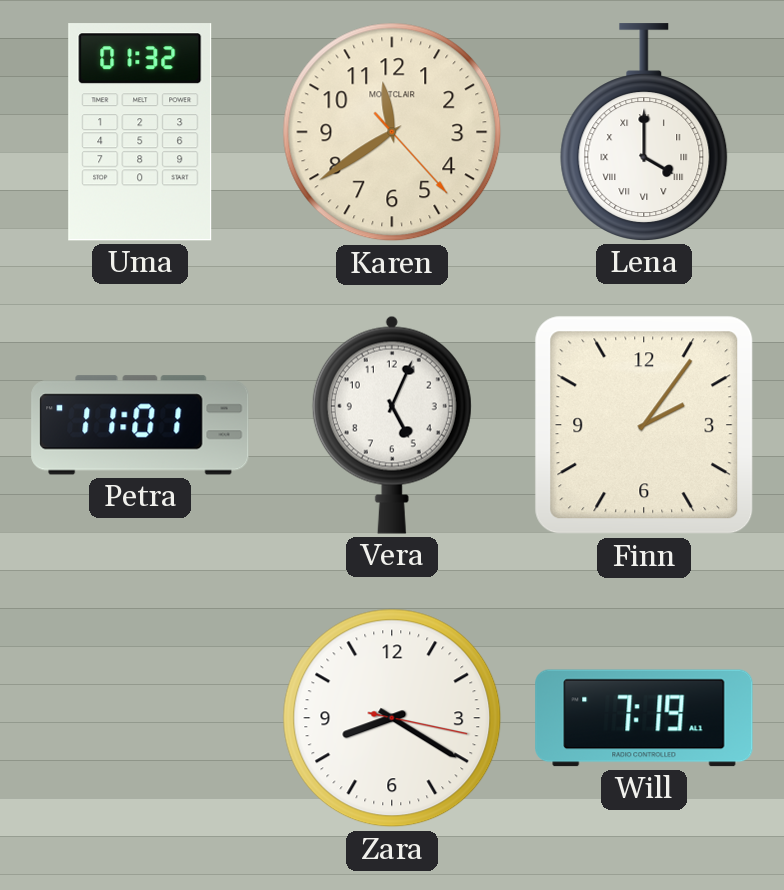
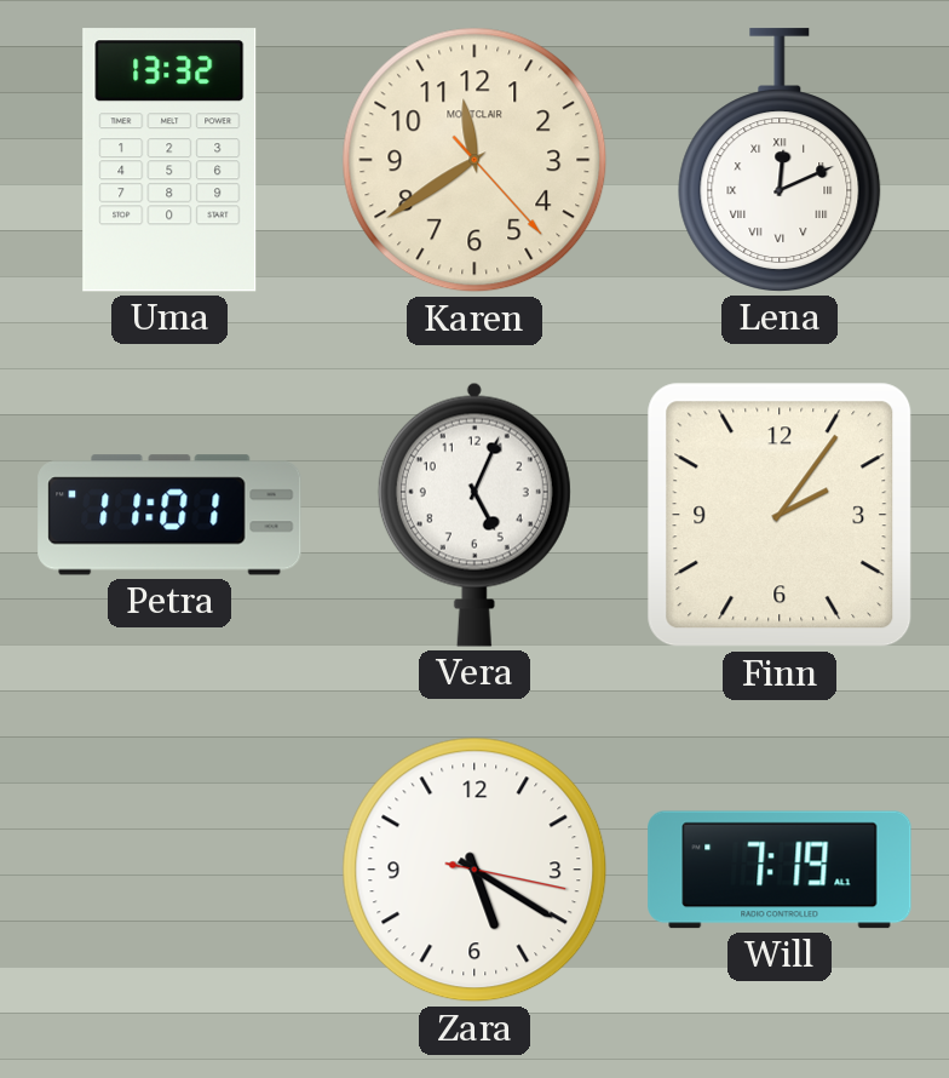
Uma: 01:32 -> 13:32 (169, 160)
Lena: 4:00 -> 12:11 (780, 160)
Zara: 8:20 -> 5:20 (475, 870)
